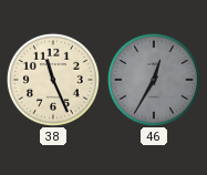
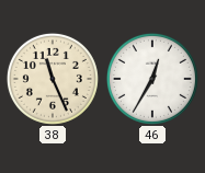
46 dial: grey -> white (152, 79)
